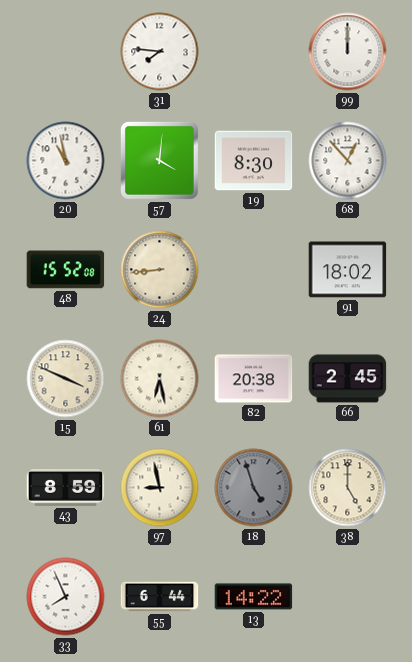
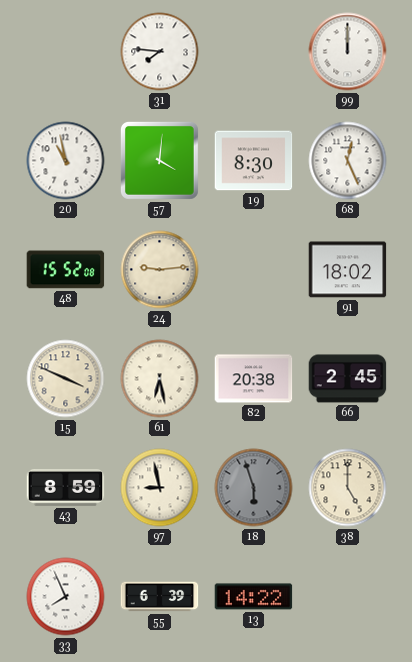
68: 12:53 -> 12:26 (348, 161)
24: 8:44 -> 9:14 (160, 270)
18: 4:57 -> 5:57 (254, 488)
55: 6:44 -> 6:39 (160, 597)
